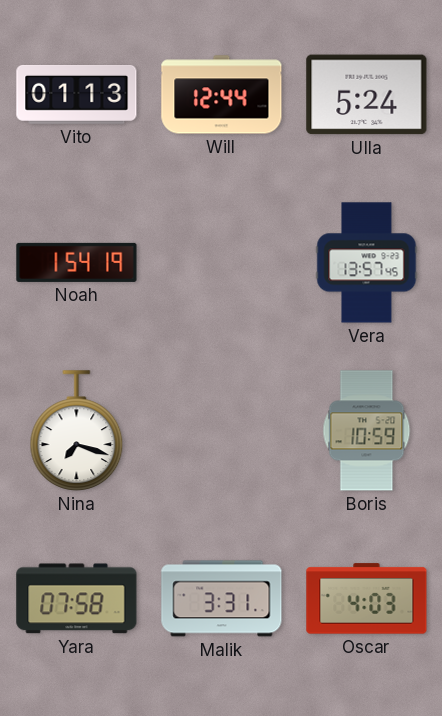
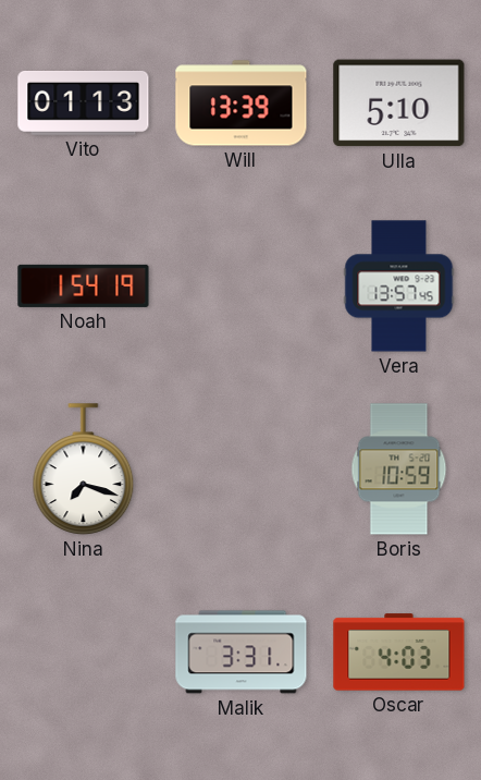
Will: 12:44 -> 13:39 (242, 103)
Ulla: 5:24 -> 5:10 (399, 103)
Yara: 07:58 -> none (77, 599)
